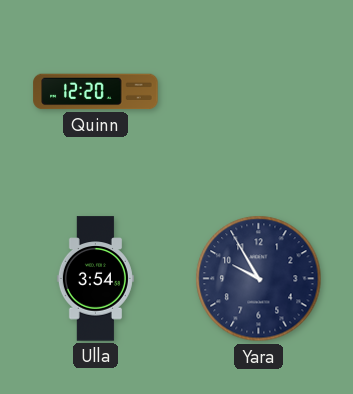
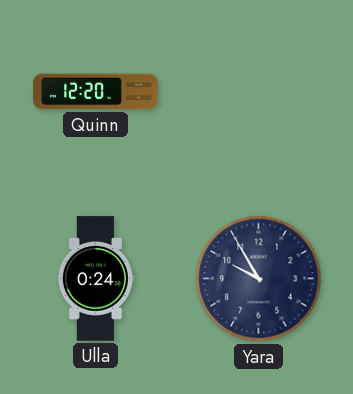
Ulla: 3:54 -> 0:24 (95, 279)
